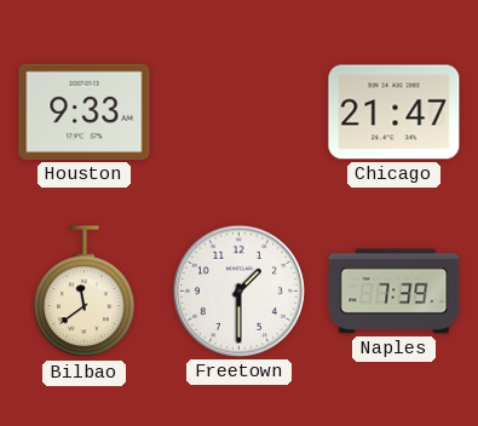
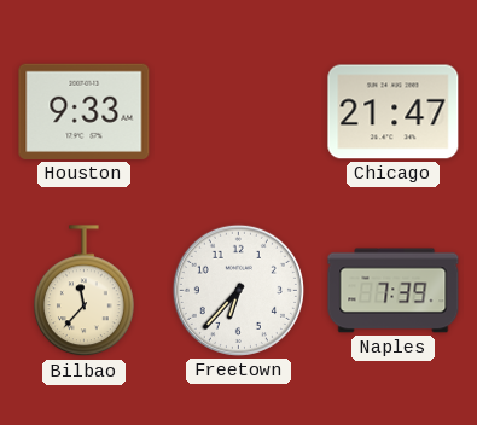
Bilbao: 11:39 -> 11:37 (85, 291)
Freetown: 1:30 -> 6:37 (238, 290)
